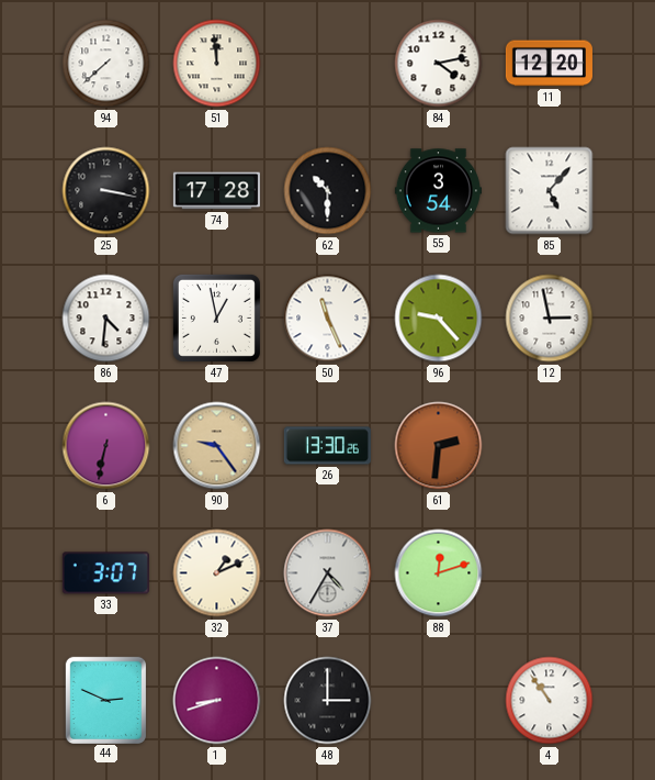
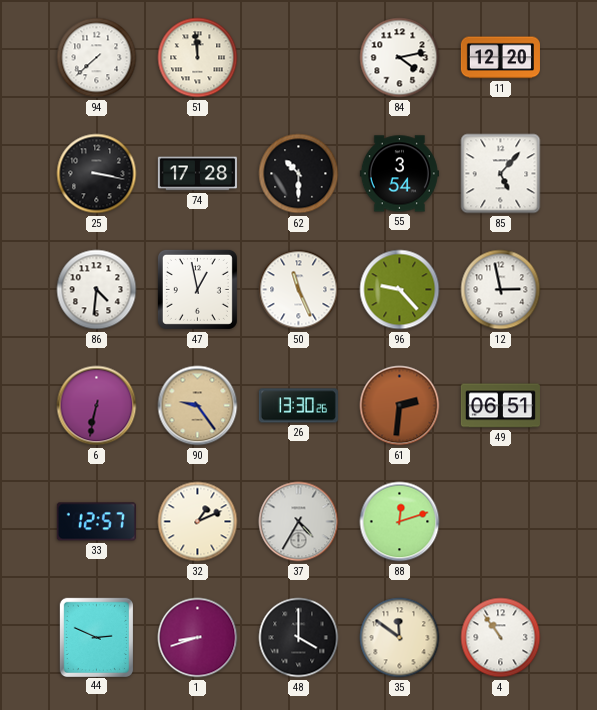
49: none -> 06:51 (500, 406)
33: 3:07 -> 12:57 (96, 522)
48: 3:00 -> 4:00 (299, 638)
35: none -> 11:51 (400, 638)
